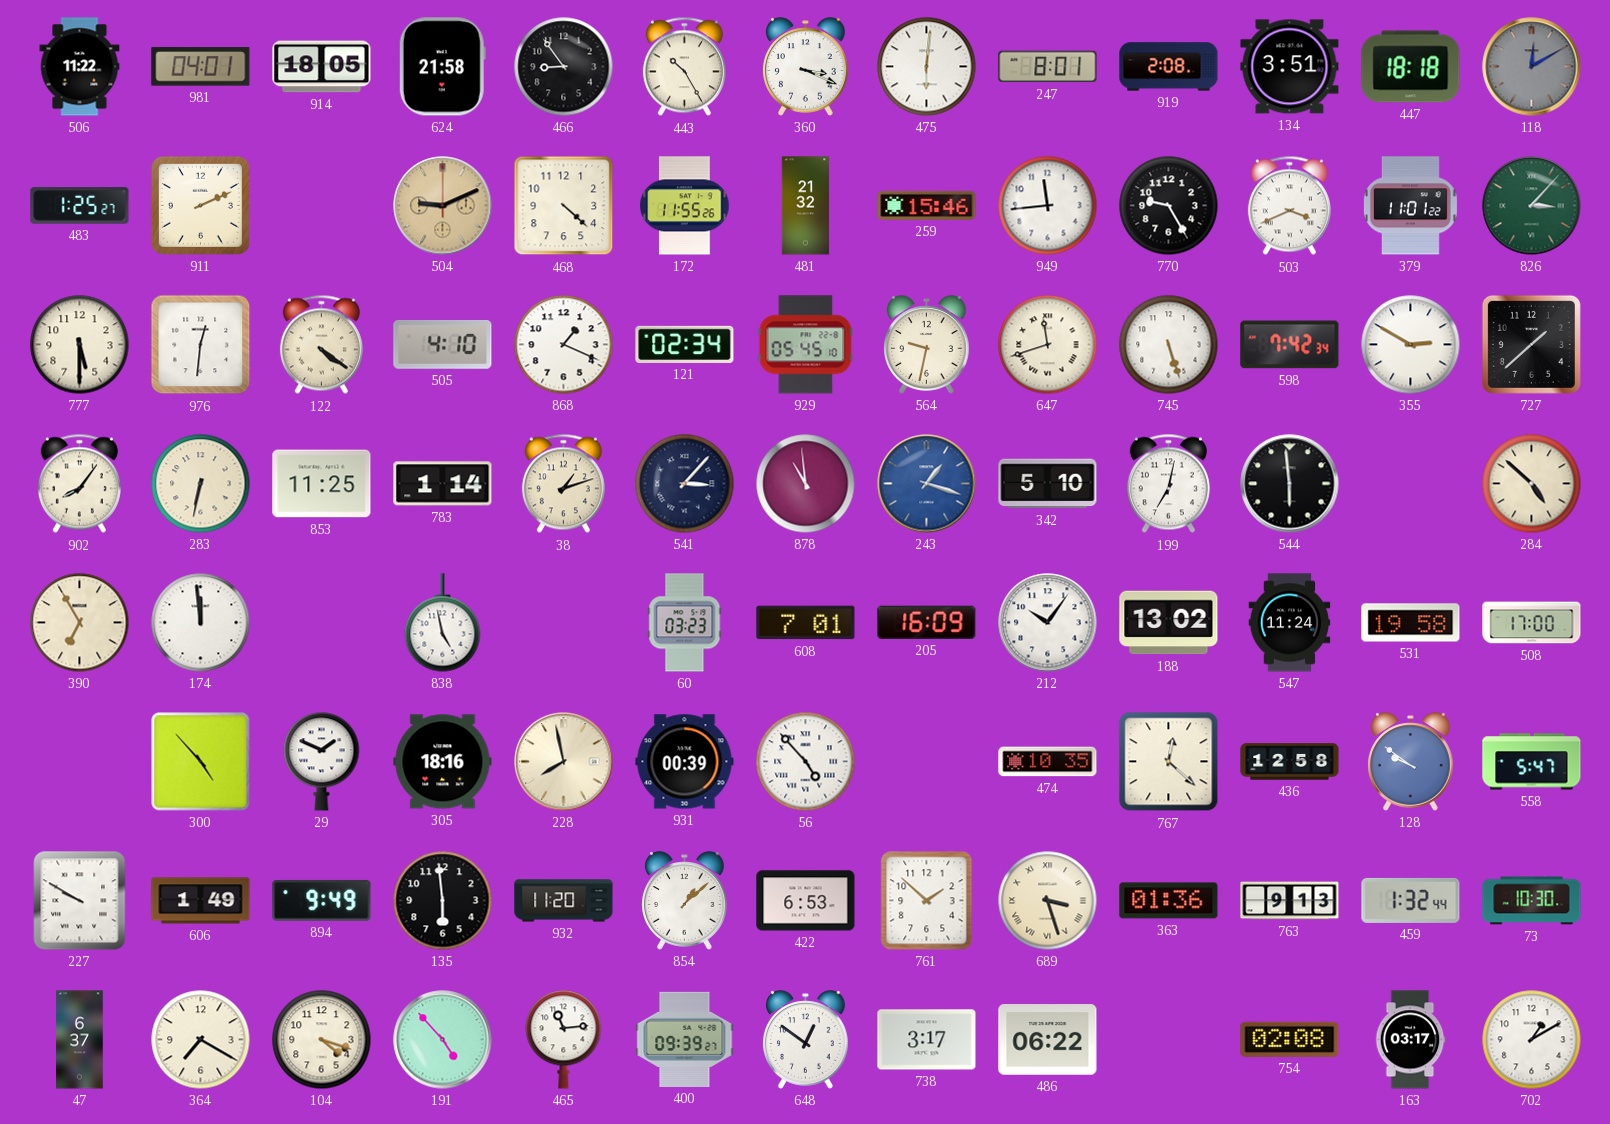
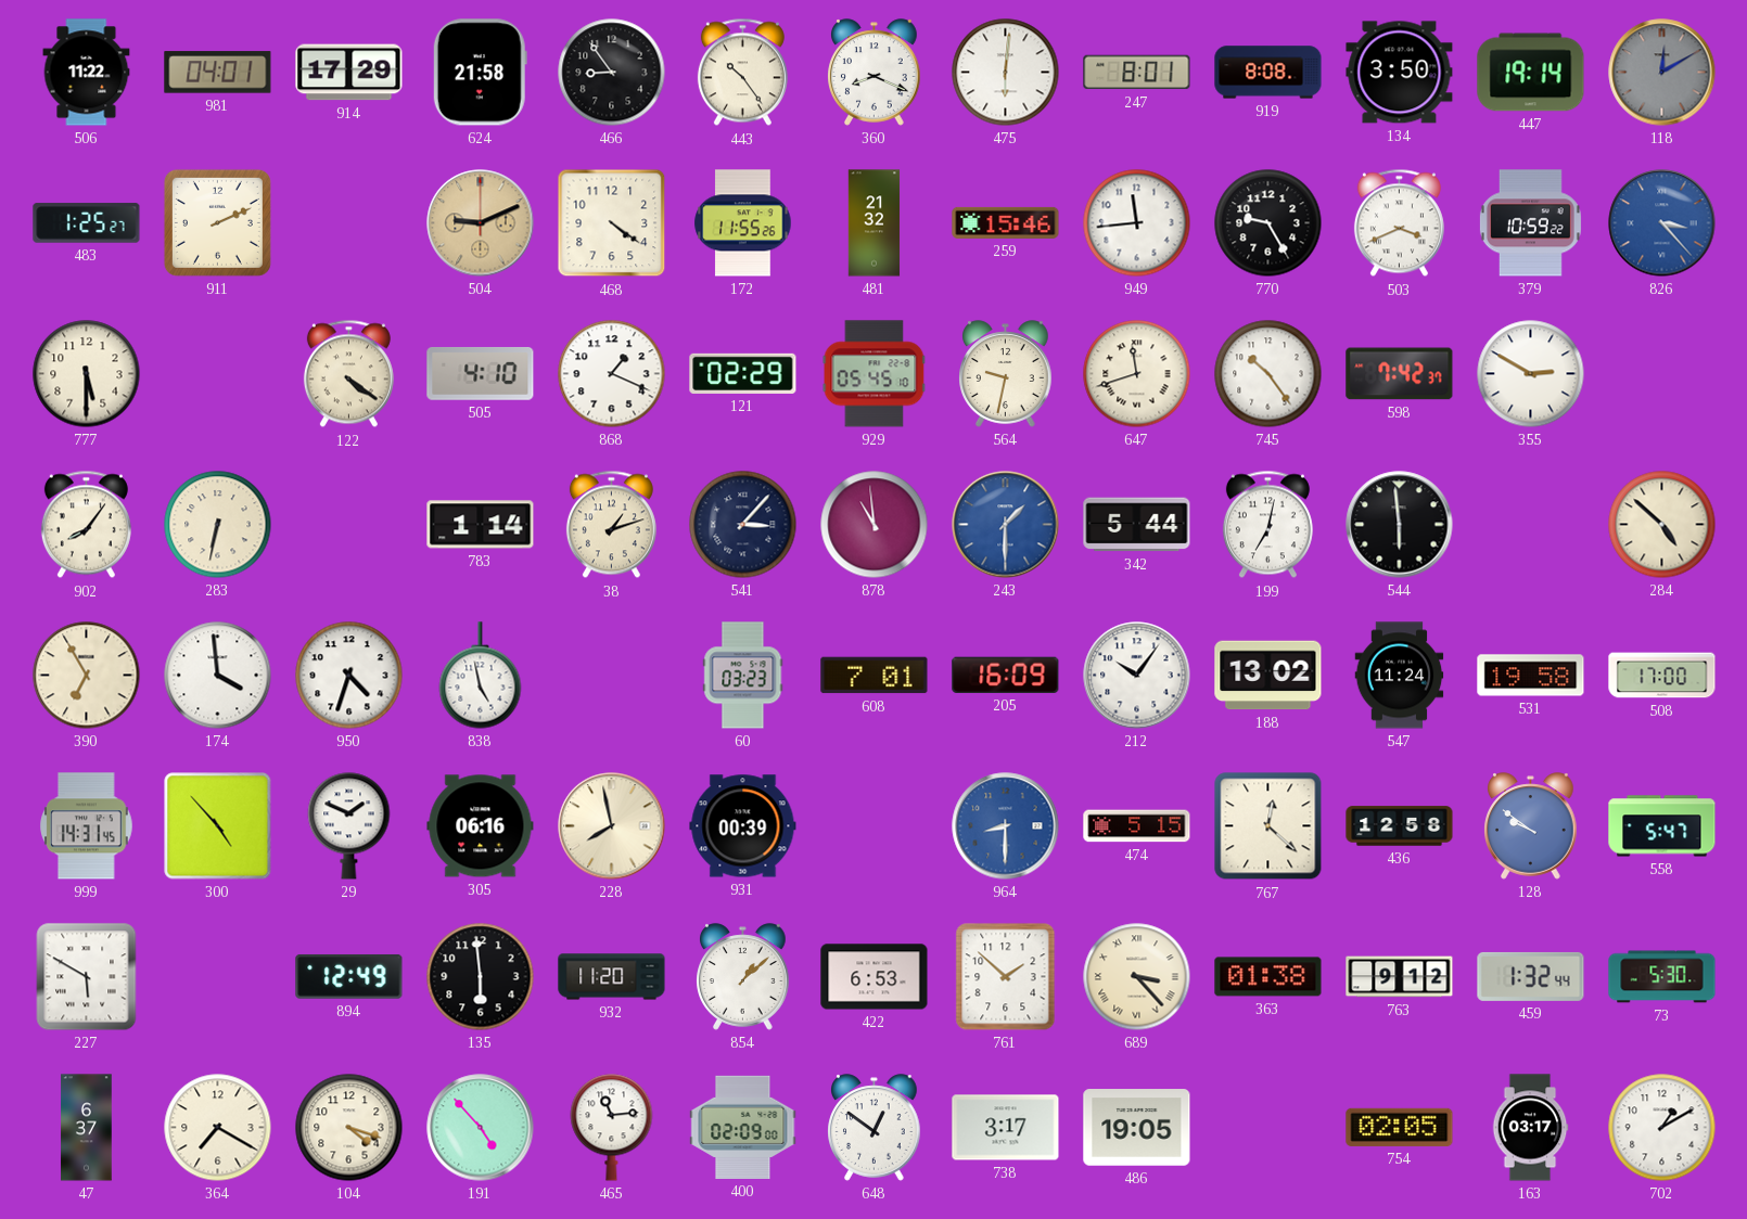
914: 18:05 -> 17:29 (349, 73)
443: 10:25 -> 10:24 (742, 73)
360: 3:19 -> 8:19 (875, 73)
919: 2:08 -> 8:08 (1268, 73)
134: 3:51 -> 3:50 (1400, 73)
447: 18:18 -> 19:14 (1531, 73)
468: 4:22 -> 4:21 (612, 223)
379: 11:01 -> 10:59 (1530, 223)
826: 3:07 -> 3:23 (1662, 223)
826 dial: green -> blue (1662, 223)
976: 12:31 -> none (201, 345)
121: 02:34 -> 02:29 (743, 373)
745: 5:27 -> 10:24 (1268, 374)
598: 7:42:34 -> 7:42:37 (1400, 374)
727: 1:38 -> none (1531, 344)
853: 11:25 -> none (322, 484)
243: 1:18 -> 1:30 (1006, 525)
342: 5:10 -> 5:44 (1137, 525)
174: 11:59 -> 3:59 (218, 676)
950: none -> 4:33 (349, 676)
999: none -> 14:31 (87, 826)
305: 18:16 -> 06:16 (481, 826)
56: 4:53 -> none (806, 762)
964: none -> 8:30 (1006, 826)
474: 10:35 -> 5:15 (1137, 826)
227: 9:50 -> 5:50 (87, 977)
606: 1:49 -> none (201, 901)
894: 9:49 -> 12:49 (349, 976)
689: 3:27 -> 3:23 (1137, 977)
363: 01:36 -> 01:38 (1268, 977)
763: 9:13 -> 9:12 (1400, 977)
73: 10:30 -> 5:30 (1662, 977)
400: 09:39 -> 02:09 (743, 1127)
486: 06:22 -> 19:05 (1137, 1128)
754: 02:08 -> 02:05 (1400, 1127)
